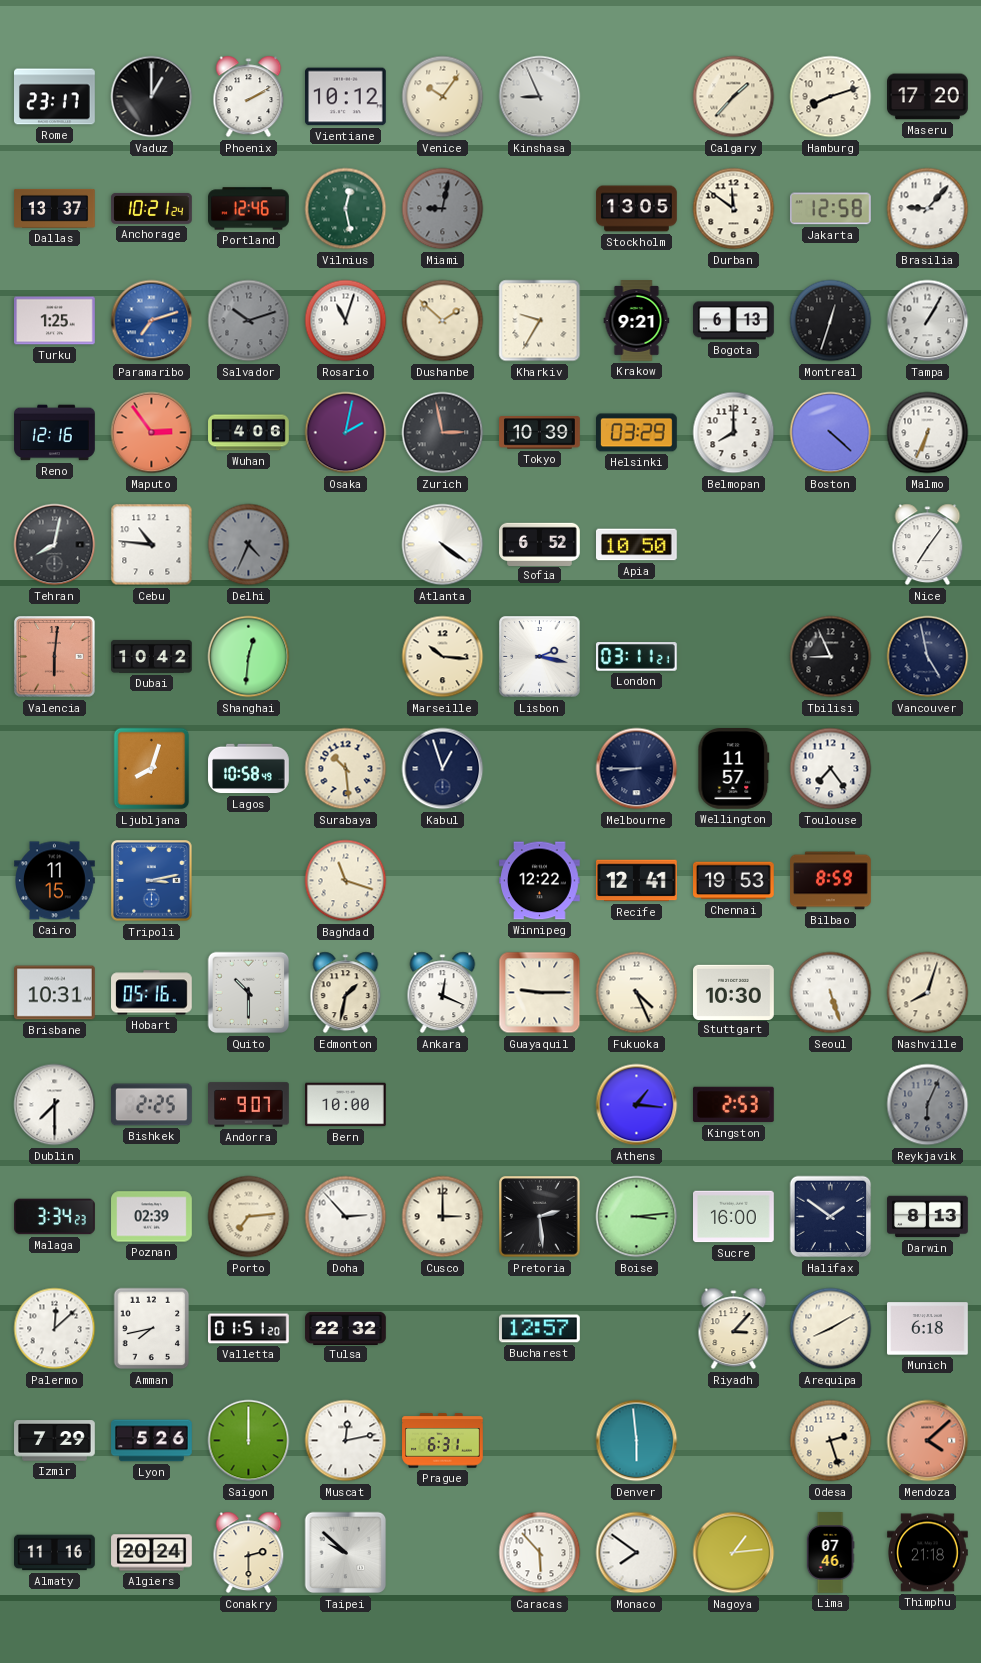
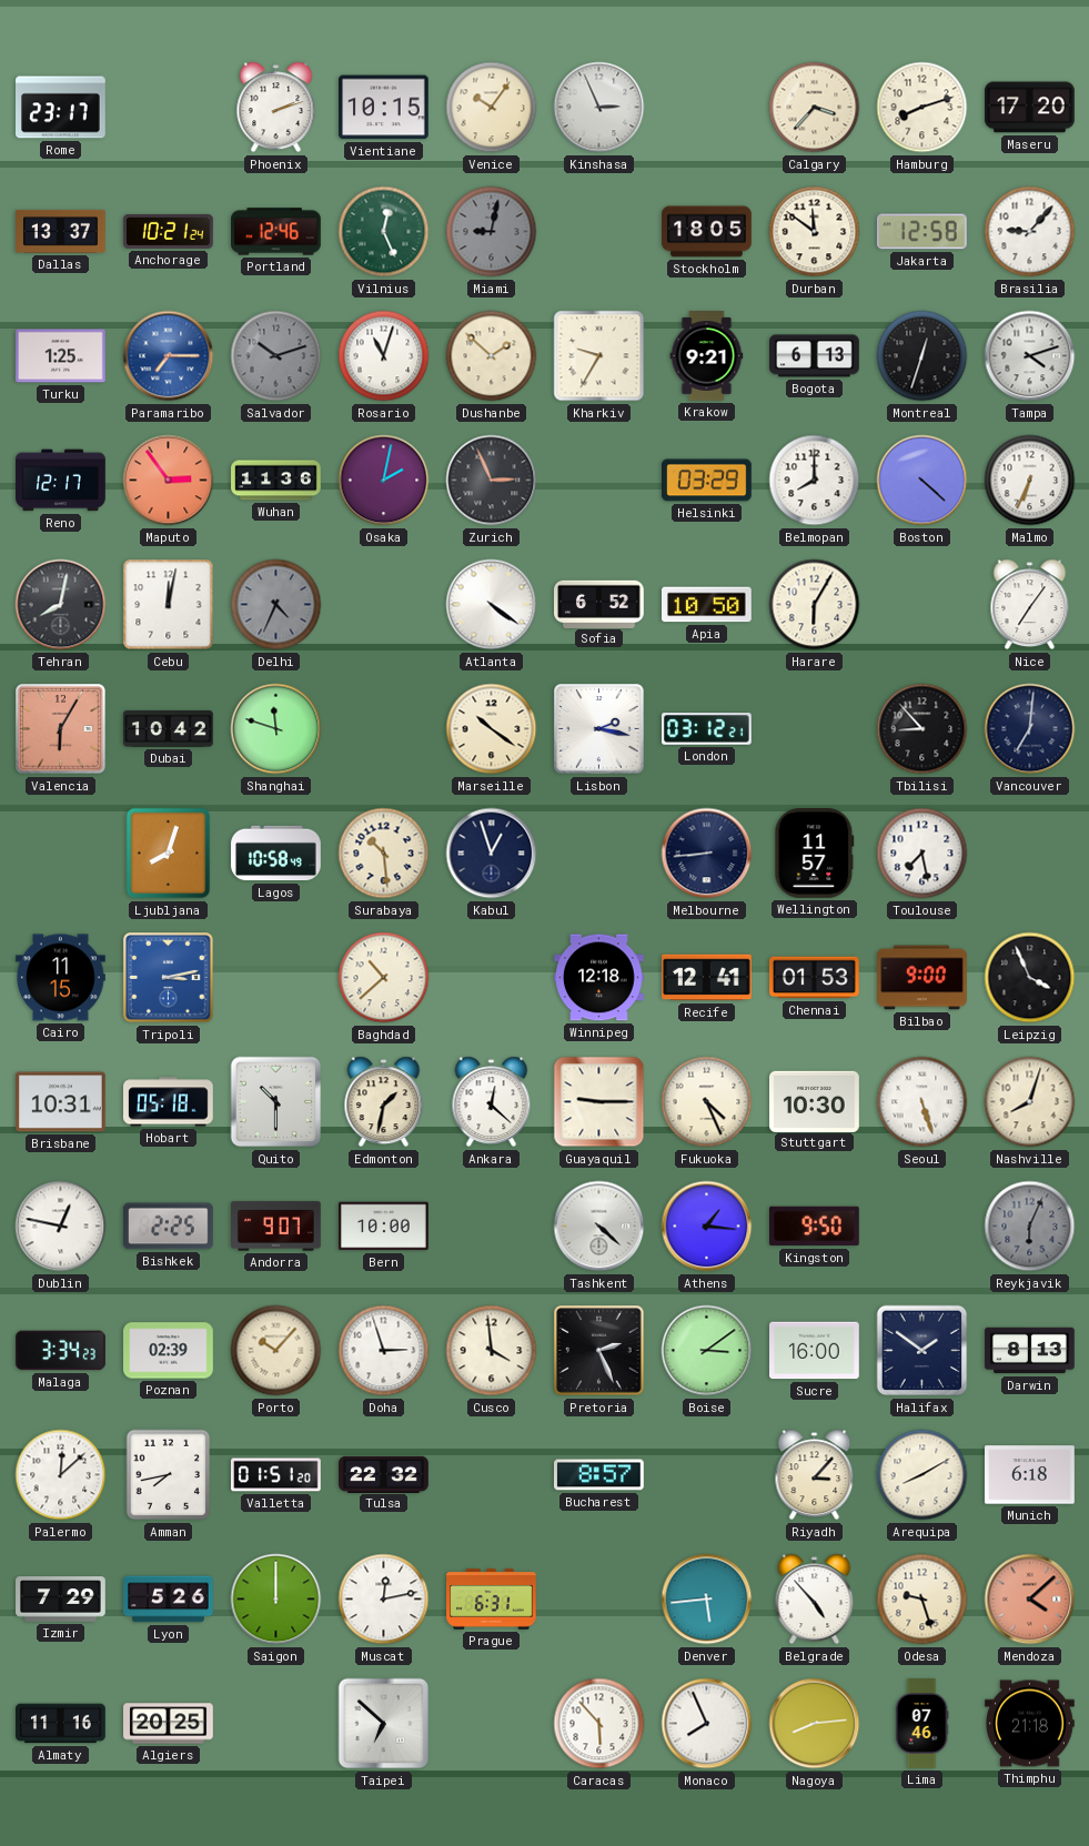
Vaduz: 1:00 -> none (152, 97)
Phoenix: 2:10 -> 2:12 (276, 108)
Vientiane: 10:12 -> 10:15 (384, 108)
Kinshasa: 8:56 -> 2:56 (599, 108)
Calgary: 1:37 -> 3:37 (815, 108)
Vilnius: 12:28 -> 12:26 (384, 232)
Stockholm: 13:05 -> 18:05 (707, 232)
Paramaribo: 7:12 -> 7:15 (169, 356)
Tampa: 1:05 -> 4:12 (1030, 356)
Reno: 12:16 -> 12:17 (61, 481)
Wuhan: 4:06 -> 11:36 (276, 481)
Zurich: 2:58 -> 2:56 (492, 481)
Tokyo: 10:39 -> none (540, 433)
Cebu: 10:46 -> 12:02 (169, 605)
Harare: none -> 6:05 (815, 605)
Valencia: 6:01 -> 6:05 (61, 729)
Shanghai: 12:31 -> 11:48 (276, 729)
Marseille: 10:16 -> 10:21 (492, 729)
London: 03:11 -> 03:12 (707, 729)
Tbilisi: 8:56 -> 8:53 (922, 729)
Vancouver: 4:58 -> 7:01 (1030, 729)
Melbourne: 8:45 -> 8:44 (707, 854)
Toulouse: 7:24 -> 7:28 (922, 854)
Baghdad: 11:18 -> 10:38 (384, 978)
Winnipeg: 12:22 -> 12:18 (599, 978)
Chennai: 19:53 -> 01:53 (815, 978)
Bilbao: 8:59 -> 9:00 (922, 978)
Leipzig: none -> 3:56 (1030, 978)
Hobart: 05:16 -> 05:18 (169, 1102)
Ankara: 12:19 -> 12:22 (492, 1102)
Dublin: 7:30 -> 12:47 (61, 1227)
Tashkent: none -> 4:22 (599, 1227)
Kingston: 2:53 -> 9:50 (815, 1227)
Porto: 7:14 -> 10:07 (276, 1351)
Doha: 2:53 -> 2:57 (384, 1351)
Cusco: 3:00 -> 3:59 (492, 1351)
Pretoria: 2:29 -> 2:26 (599, 1351)
Boise: 3:14 -> 3:09 (707, 1351)
Bucharest: 12:57 -> 8:57 (599, 1475)
Denver: 5:59 -> 5:44 (707, 1600)
Belgrade: none -> 4:53 (815, 1600)
Odesa: 2:27 -> 9:27 (922, 1600)
Algiers: 20:24 -> 20:25 (169, 1724)
Conakry: 2:30 -> none (249, 1553)
Taipei: 9:52 -> 6:52 (384, 1724)
Monaco: 7:51 -> 7:56 (707, 1724)
Nagoya: 1:14 -> 8:14 (815, 1724)
